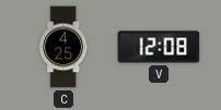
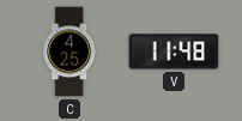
V: 12:08 -> 11:48 (174, 52)
